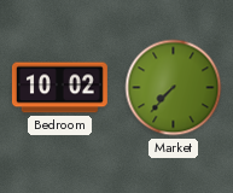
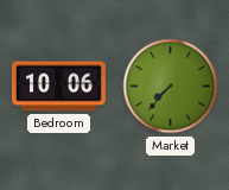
Bedroom: 10:02 -> 10:06 (58, 87)
